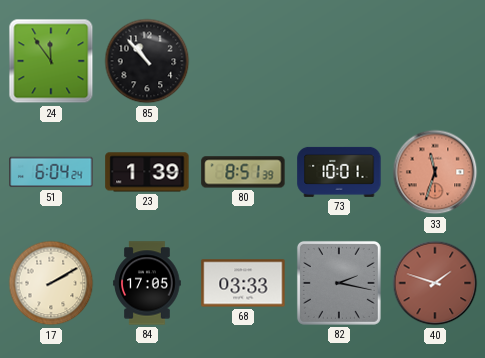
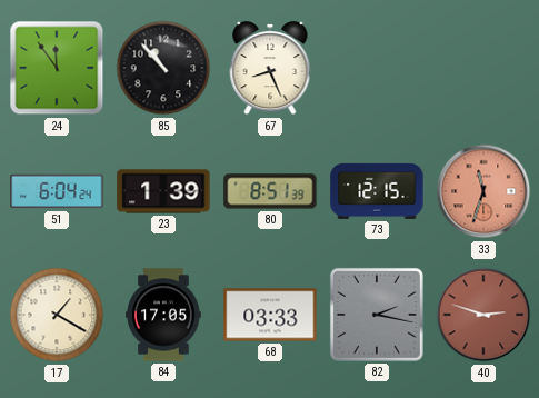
67: none -> 8:26 (270, 68)
73: 10:01 -> 12:15 (377, 191)
17: 2:10 -> 1:20 (57, 315)
40: 1:48 -> 2:48 (483, 315)
